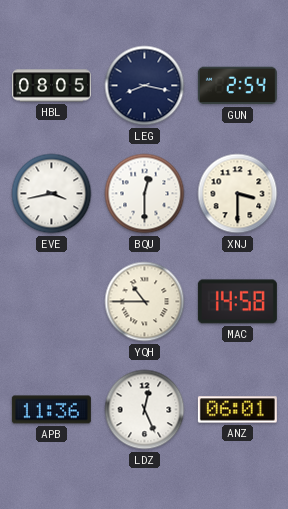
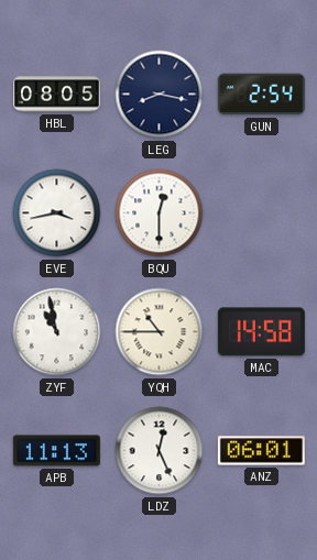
XNJ: 3:30 -> none (238, 194)
ZYF: none -> 10:58 (57, 332)
APB: 11:36 -> 11:13 (56, 451)
